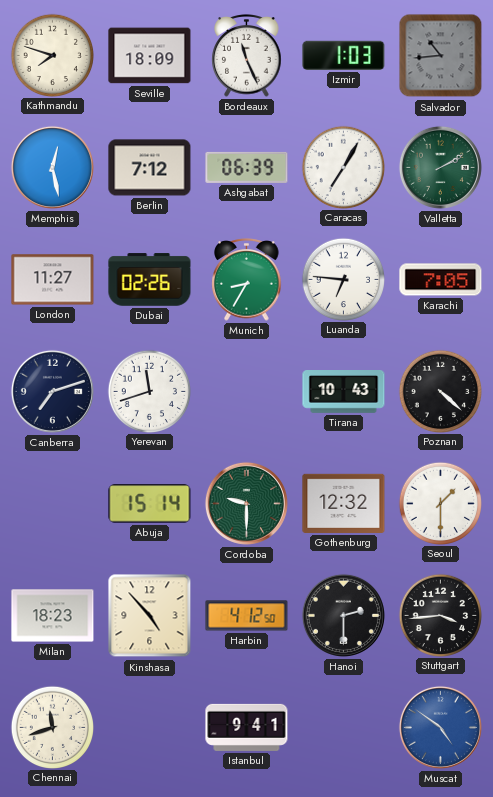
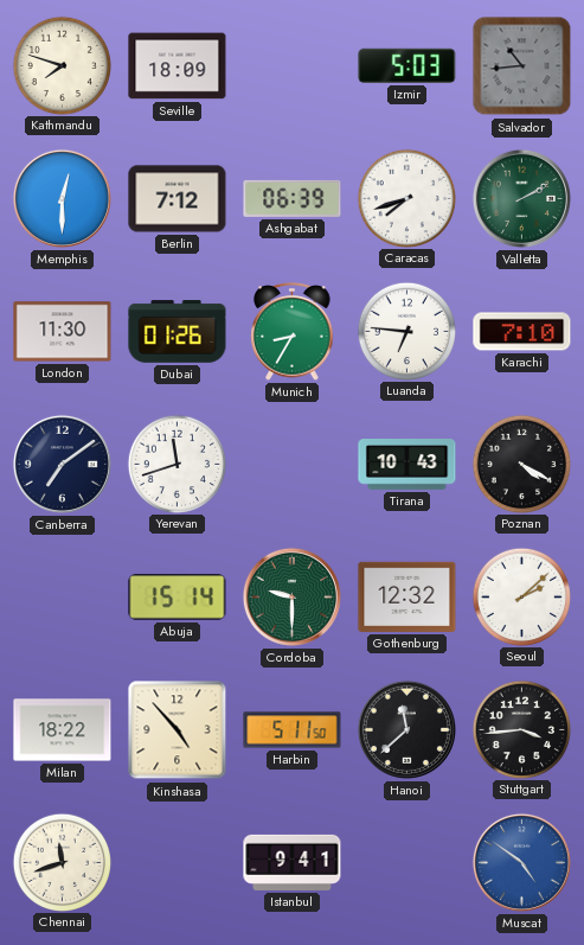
Bordeaux: 11:26 -> none (247, 56)
Izmir: 1:03 -> 5:03 (407, 65)
Memphis: 12:28 -> 12:30 (62, 198)
Caracas: 7:05 -> 7:42 (406, 198)
London: 11:27 -> 11:30 (63, 332)
Dubai: 02:26 -> 01:26 (178, 332)
Karachi: 7:05 -> 7:10 (522, 332)
Canberra: 7:12 -> 7:09 (62, 464)
Poznan: 4:22 -> 4:20 (521, 464)
Seoul: 1:30 -> 2:08 (521, 596)
Milan: 18:23 -> 18:22 (63, 730)
Harbin: 4:12 -> 5:11 (293, 730)
Hanoi: 2:30 -> 11:38 (406, 729)
